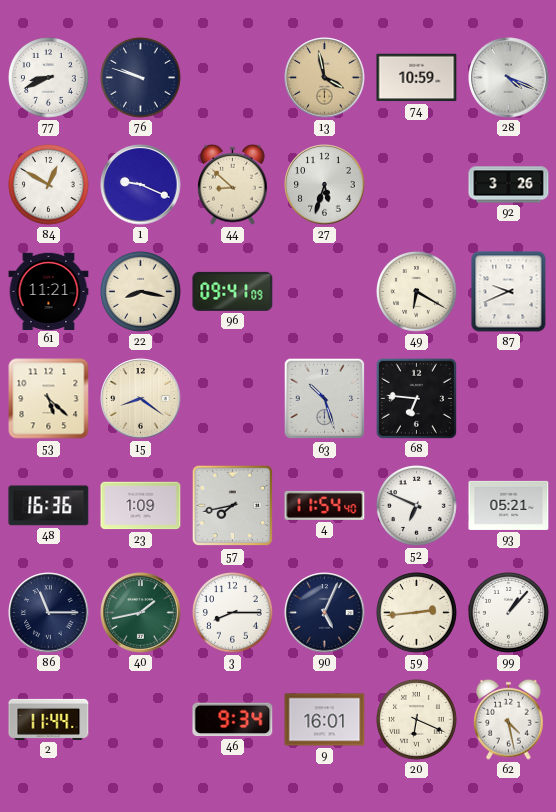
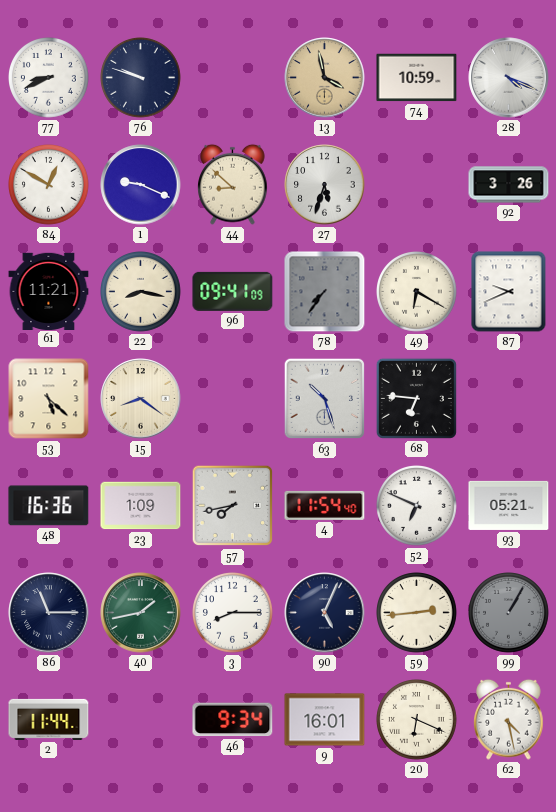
78: none -> 7:36 (325, 292)
99: 1:07 -> 1:05 (509, 613)
99 dial: white -> grey (509, 613)
